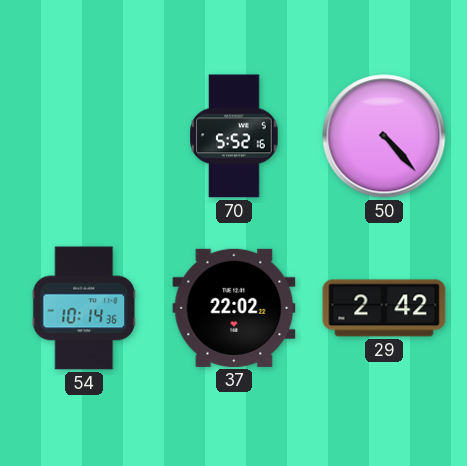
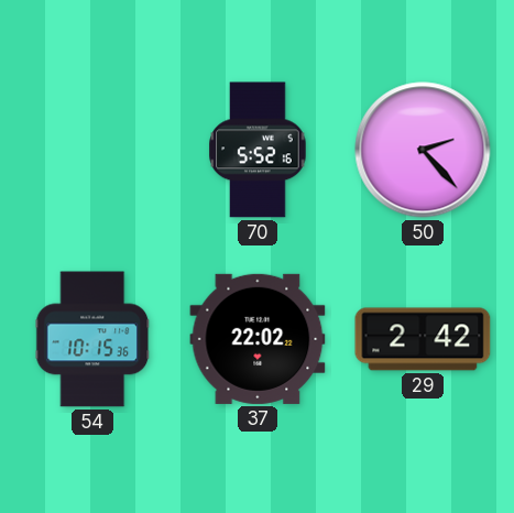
50: 4:23 -> 2:23 (423, 150)
54: 10:14 -> 10:15 (92, 339)
